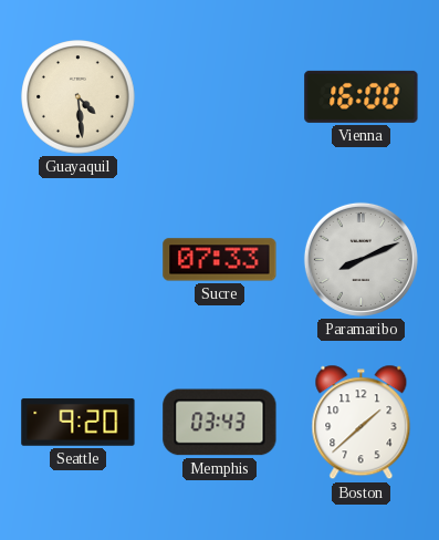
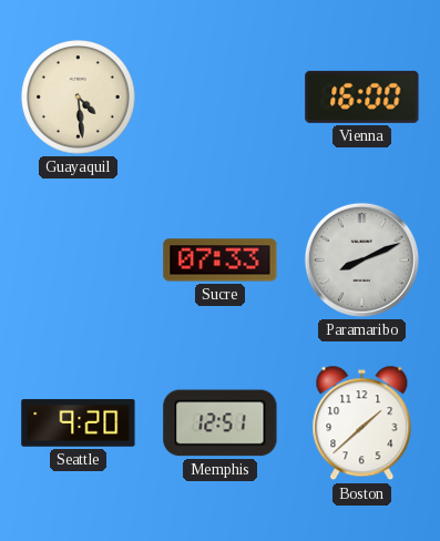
Memphis: 03:43 -> 12:51 (221, 423)
